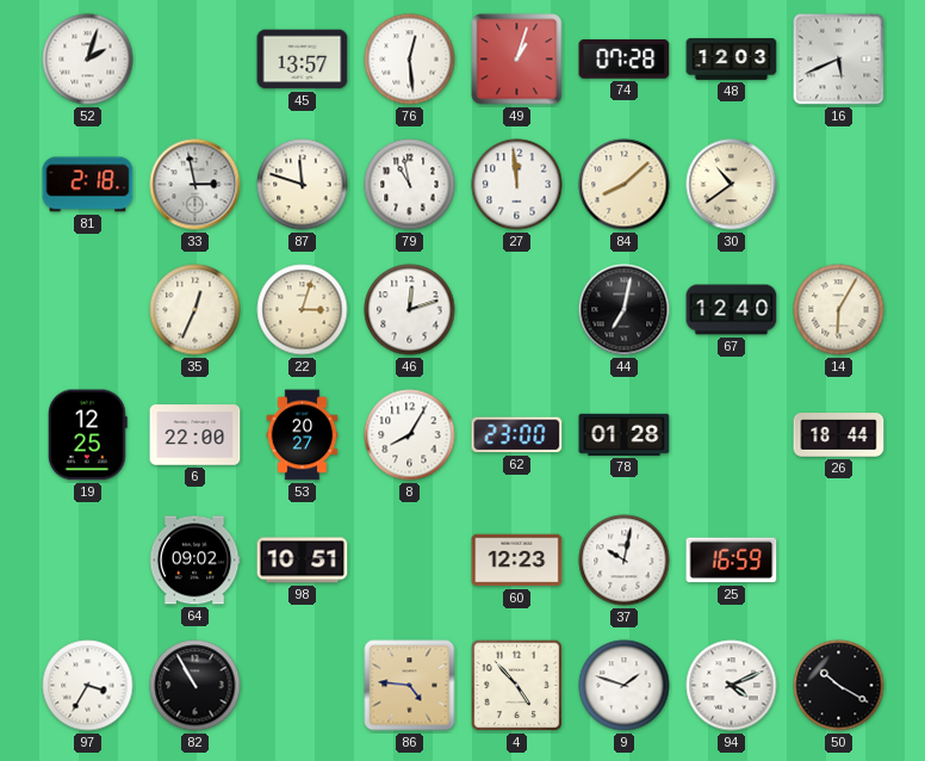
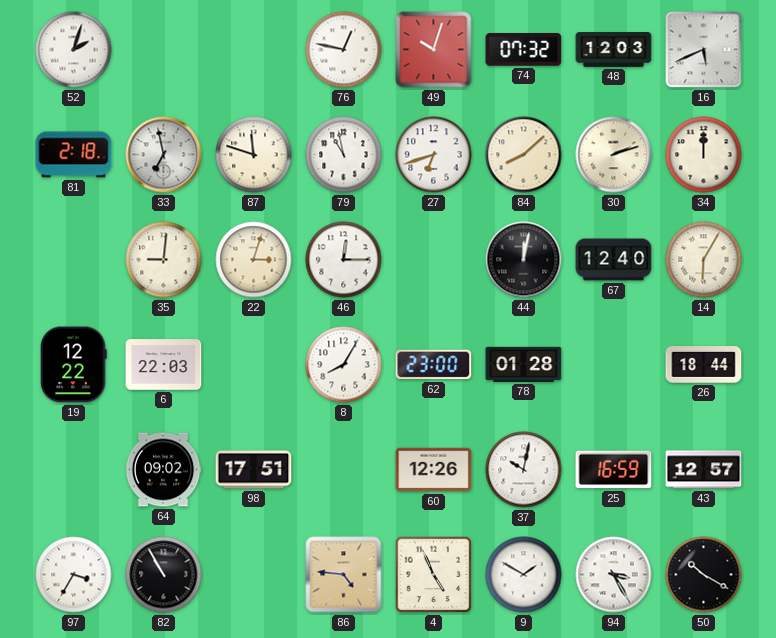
45: 13:57 -> none (303, 60)
76: 12:29 -> 12:47 (344, 50)
49: 1:03 -> 10:03 (434, 50)
74: 07:28 -> 07:32 (524, 50)
33: 2:58 -> 6:58 (164, 155)
27: 11:59 -> 6:42 (434, 155)
30: 10:39 -> 2:12 (614, 155)
34: none -> 12:00 (704, 155)
35: 12:34 -> 9:01 (164, 260)
46: 12:12 -> 12:15 (344, 260)
44: 7:02 -> 12:02 (524, 260)
19: 12:25 -> 12:22 (74, 365)
6: 22:00 -> 22:03 (164, 365)
53: 20:27 -> none (303, 435)
98: 10:51 -> 17:51 (254, 470)
60: 12:23 -> 12:26 (434, 470)
43: none -> 12:57 (704, 470)
4: 4:53 -> 4:56 (434, 575)
9: 1:48 -> 1:50 (524, 575)
94: 4:11 -> 3:25 (614, 575)
